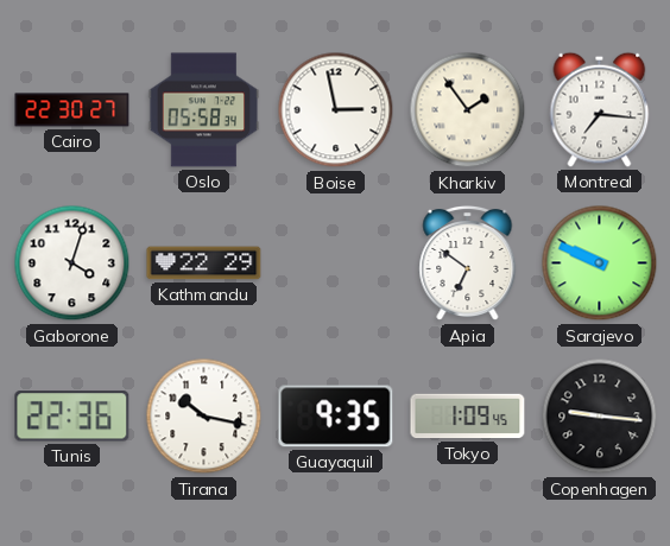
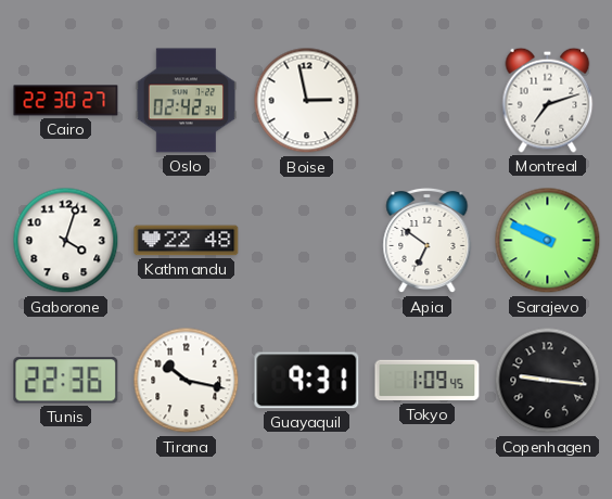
Oslo: 05:58 -> 02:42 (187, 101)
Kharkiv: 1:54 -> none (468, 110)
Montreal: 7:16 -> 7:12 (548, 100)
Kathmandu: 22:29 -> 22:48 (187, 241)
Guayaquil: 9:35 -> 9:31 (307, 381)
